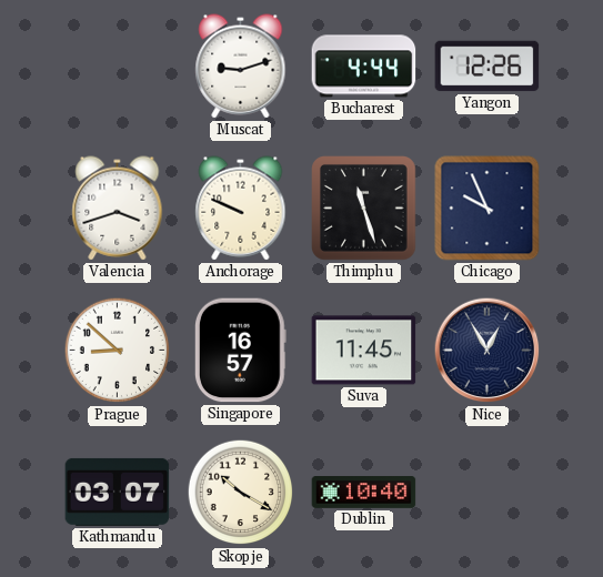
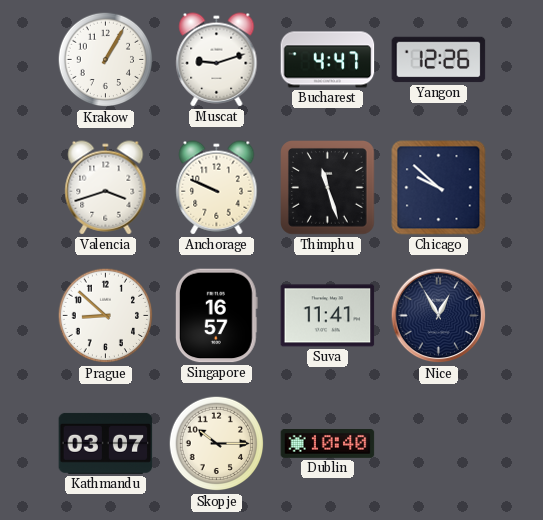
Krakow: none -> 1:05 (106, 60)
Bucharest: 4:44 -> 4:47 (328, 60)
Chicago: 9:56 -> 9:52 (439, 188)
Suva: 11:45 -> 11:41 (328, 316)
Skopje: 10:20 -> 10:15 (217, 444)
